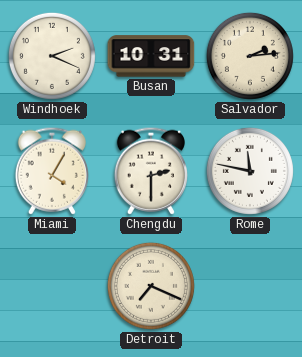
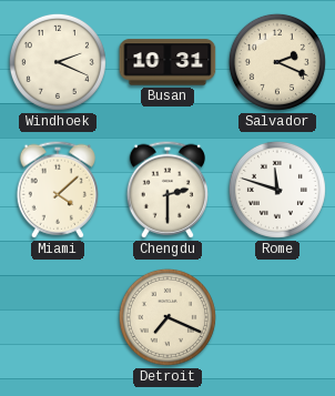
Salvador: 2:14 -> 2:19 (277, 62)
Miami: 4:05 -> 4:08 (57, 190)
Rome: 11:47 -> 11:48 (277, 190)
